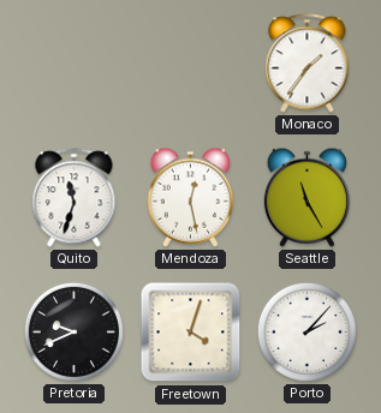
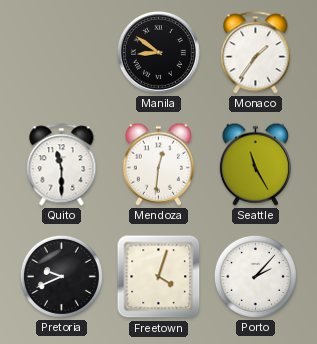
Manila: none -> 8:51 (158, 52)
Quito: 11:33 -> 11:30 (62, 165)
Mendoza: 12:28 -> 12:31 (158, 164)
